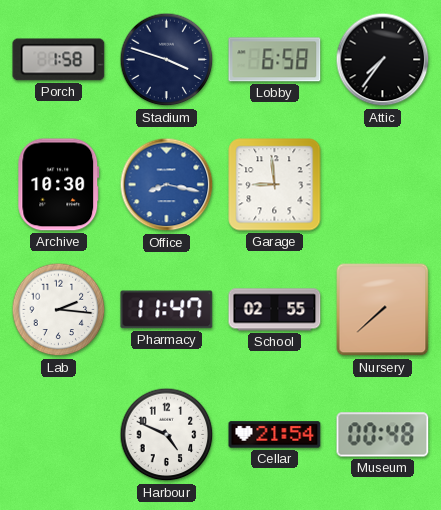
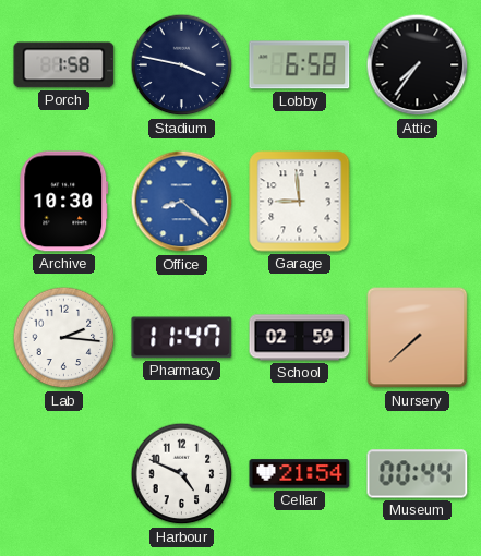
Stadium: 3:48 -> 3:47 (182, 65)
Office: 8:17 -> 8:22 (182, 202)
School: 02:55 -> 02:59 (300, 338)
Museum: 00:48 -> 00:44 (418, 474)
